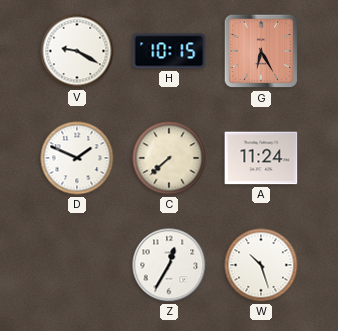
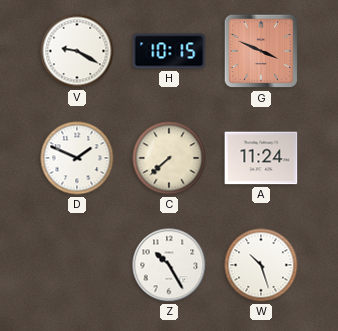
G: 6:25 -> 3:49 (261, 51)
Z: 12:35 -> 10:25 (169, 265)
